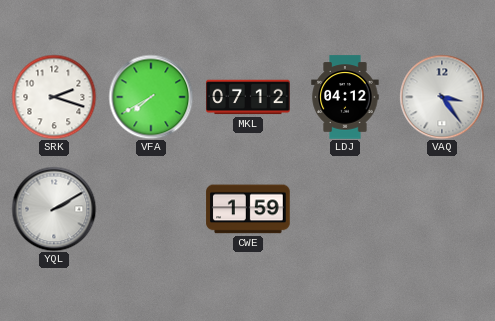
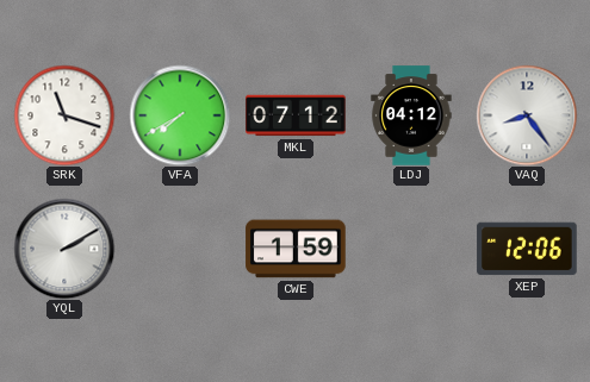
SRK: 2:18 -> 11:18 (64, 115)
VAQ: 3:24 -> 8:24 (527, 115)
XEP: none -> 12:06 (527, 249)
